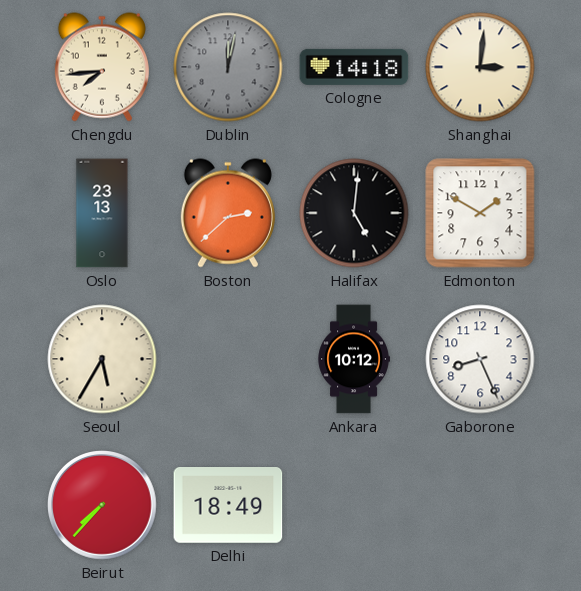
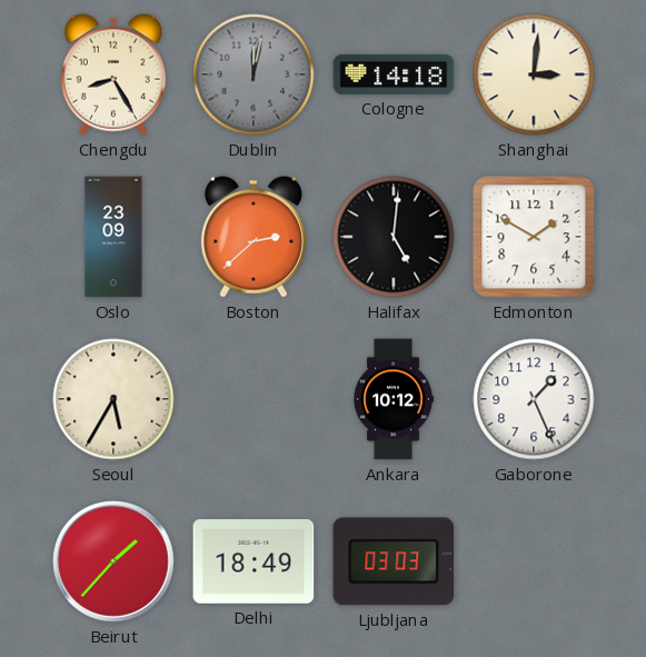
Chengdu: 7:44 -> 8:25 (113, 74)
Oslo: 23:13 -> 23:09 (113, 237)
Gaborone: 8:26 -> 1:26 (534, 399)
Beirut: 7:37 -> 1:37 (115, 563)
Ljubljana: none -> 03:03 (394, 561)
